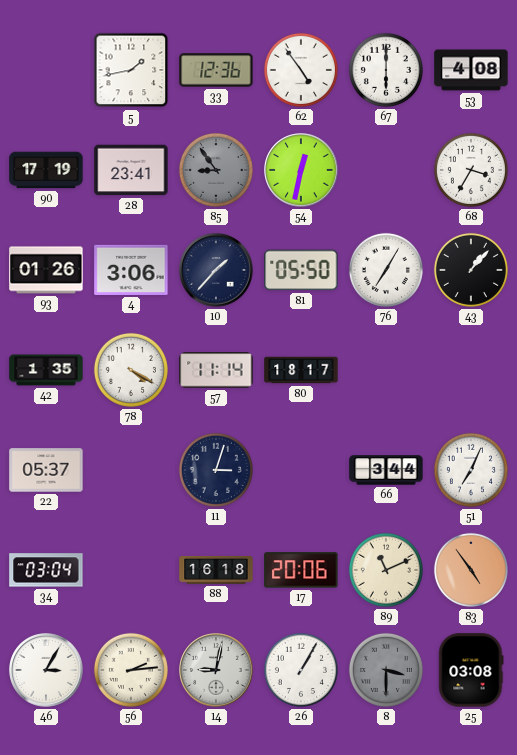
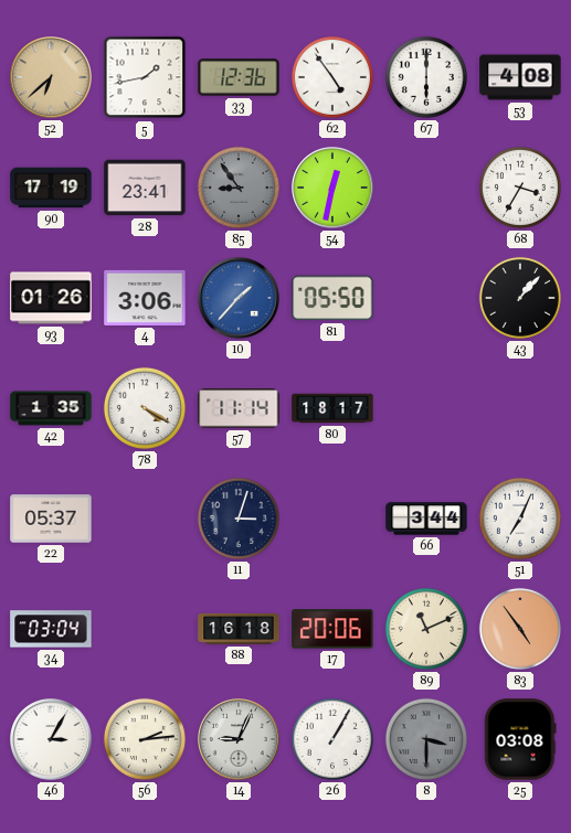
52: none -> 6:38 (51, 77)
10 dial: navy -> blue (239, 298)
76: 7:05 -> none (386, 270)
14: 9:02 -> 9:04 (239, 739)
